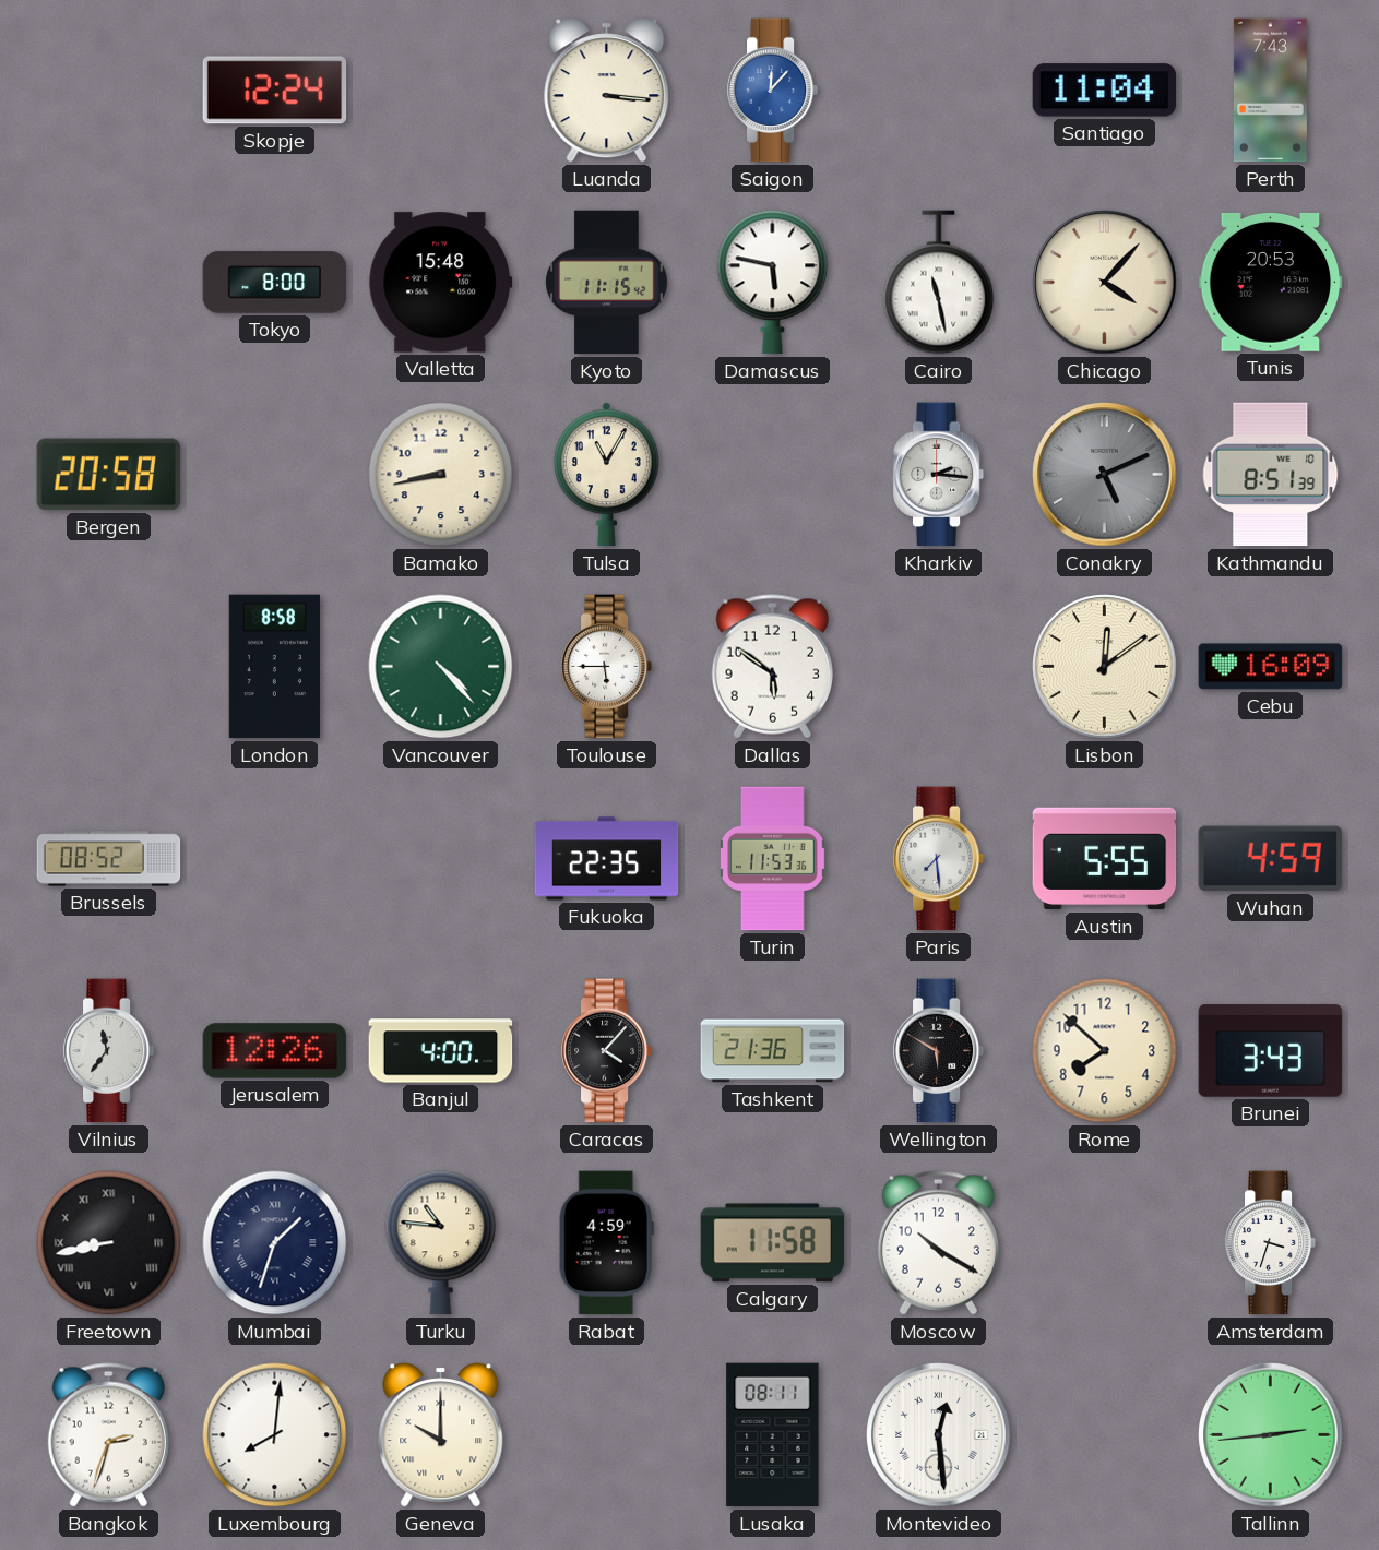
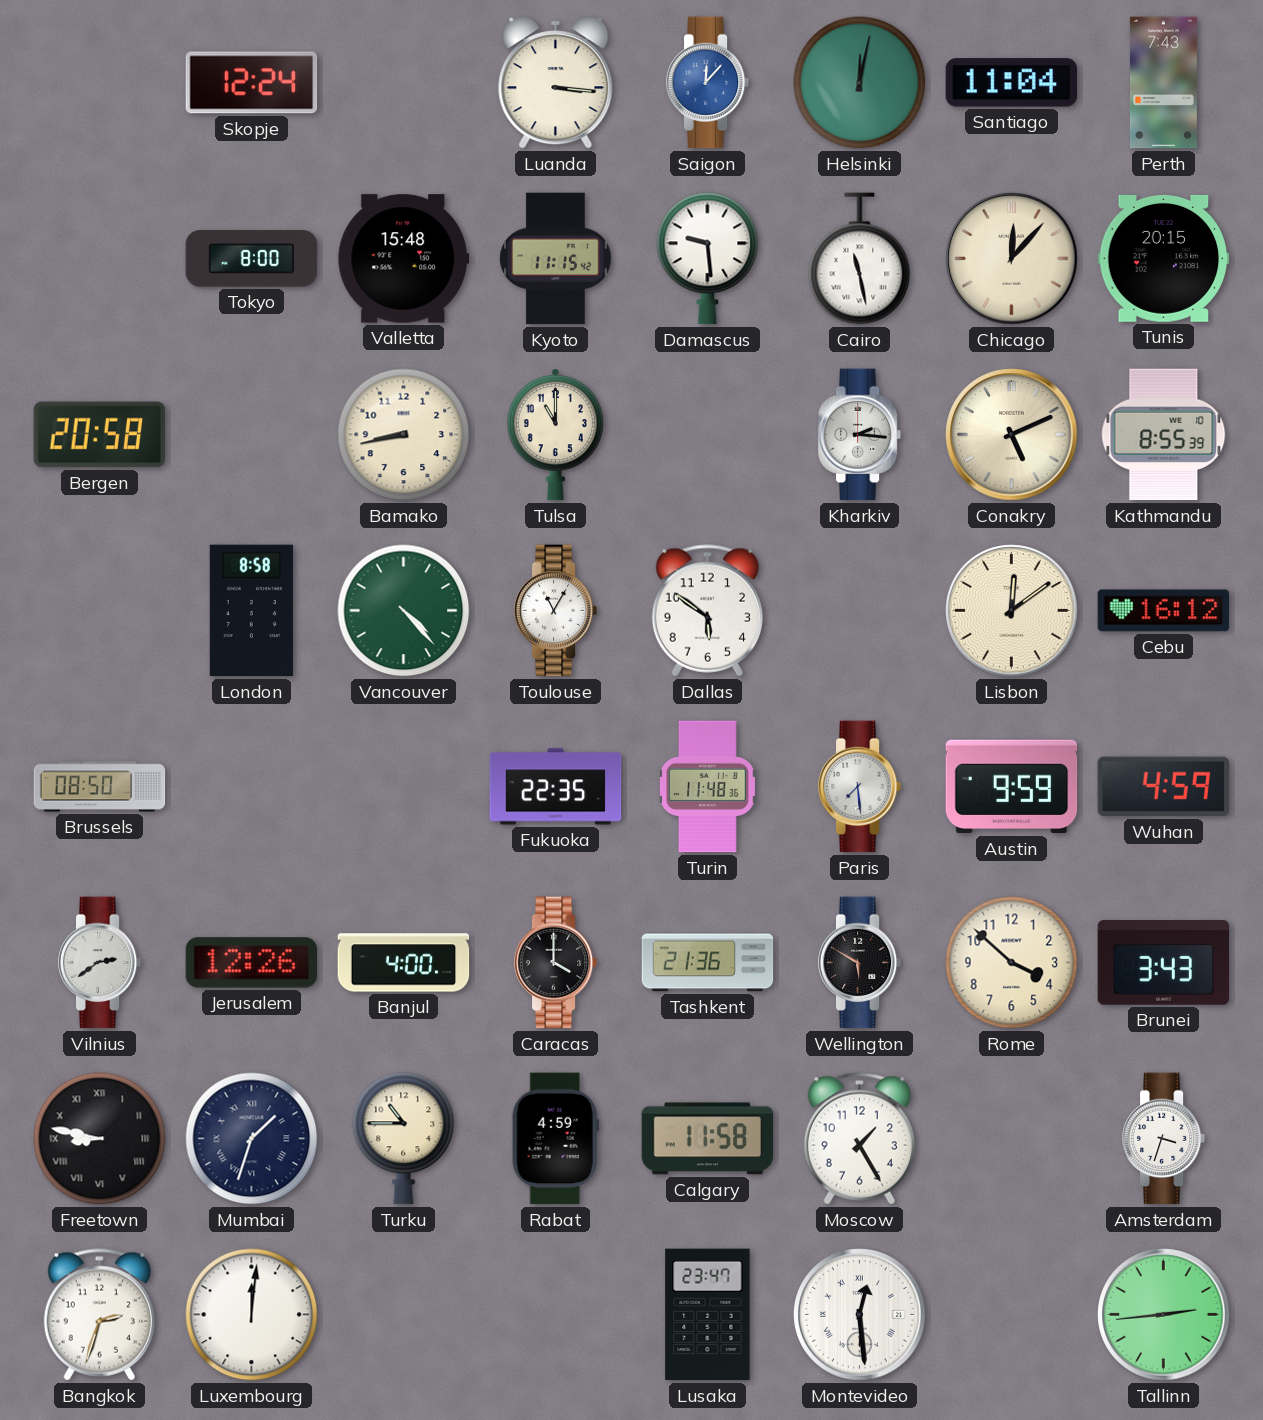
Helsinki: none -> 12:02 (860, 83)
Damascus: 5:47 -> 9:29 (708, 259)
Chicago: 4:07 -> 12:07 (1012, 259)
Tunis: 20:53 -> 20:15 (1164, 258)
Tulsa: 11:05 -> 11:00 (555, 435)
Conakry dial: grey -> cream (1012, 435)
Kathmandu: 8:51 -> 8:55 (1164, 435)
Toulouse: 5:45 -> 11:05 (556, 611)
Cebu: 16:09 -> 16:12 (1164, 611)
Brussels: 08:52 -> 08:50 (100, 787)
Turin: 11:53 -> 11:48 (707, 787)
Austin: 5:55 -> 9:59 (1012, 787)
Vilnius: 11:36 -> 2:39 (100, 963)
Caracas: 4:07 -> 4:00 (556, 963)
Rome: 7:52 -> 3:52 (1012, 963)
Freetown: 8:43 -> 8:47 (100, 1139)
Turku: 10:46 -> 10:45 (404, 1139)
Moscow: 10:20 -> 1:25 (859, 1139)
Luxembourg: 8:01 -> 12:01 (252, 1315)
Geneva: 10:00 -> none (441, 1435)
Lusaka: 08:11 -> 23:47 (708, 1315)
